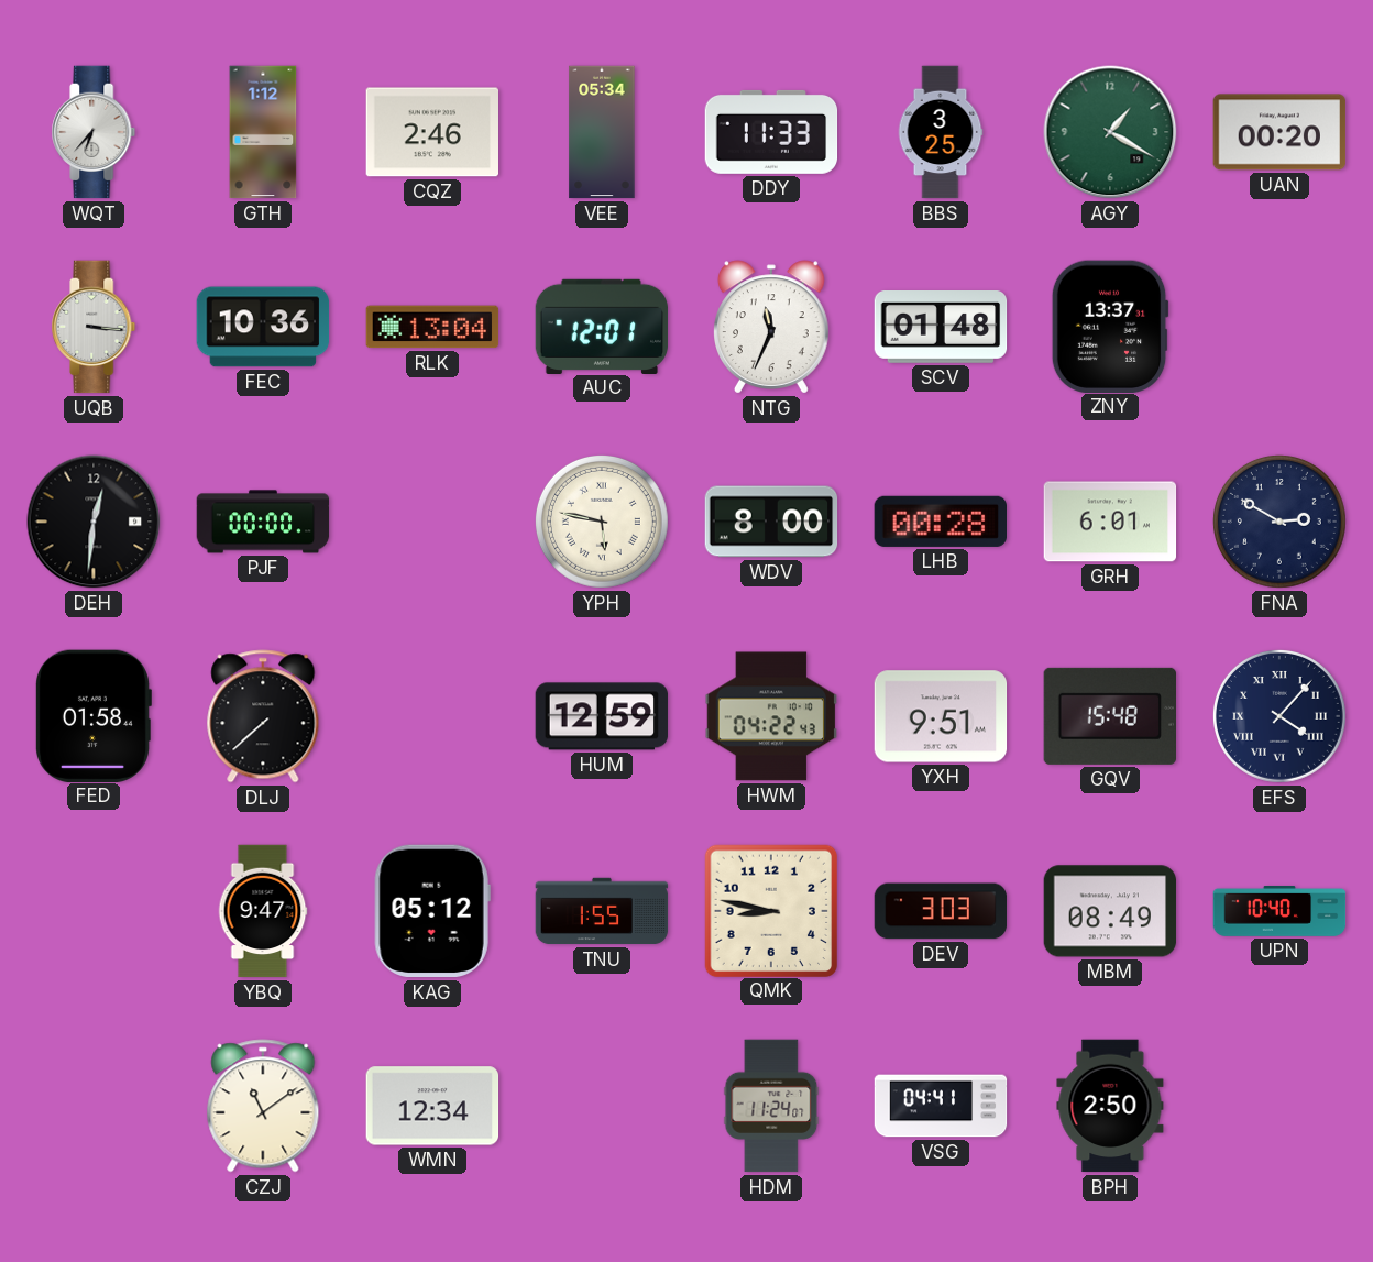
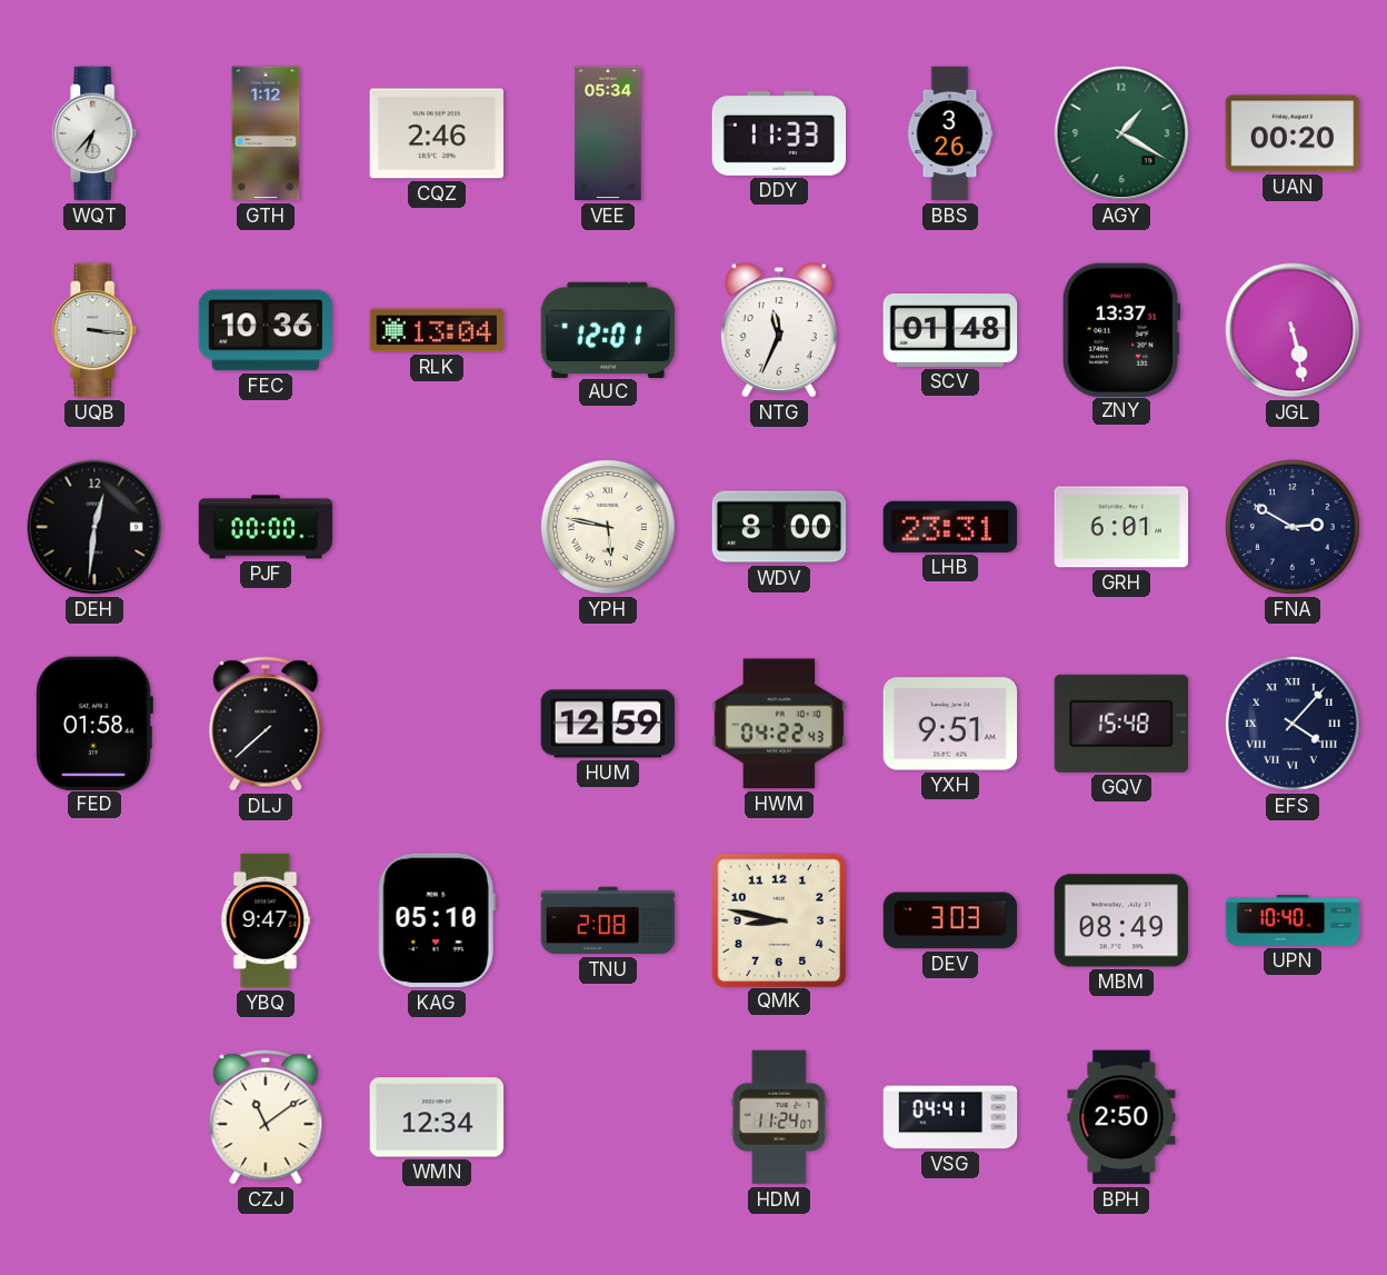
BBS: 3:25 -> 3:26 (950, 133)
JGL: none -> 5:28 (1293, 330)
LHB: 00:28 -> 23:31 (949, 527)
KAG: 05:12 -> 05:10 (437, 920)
TNU: 1:55 -> 2:08 (608, 920)
